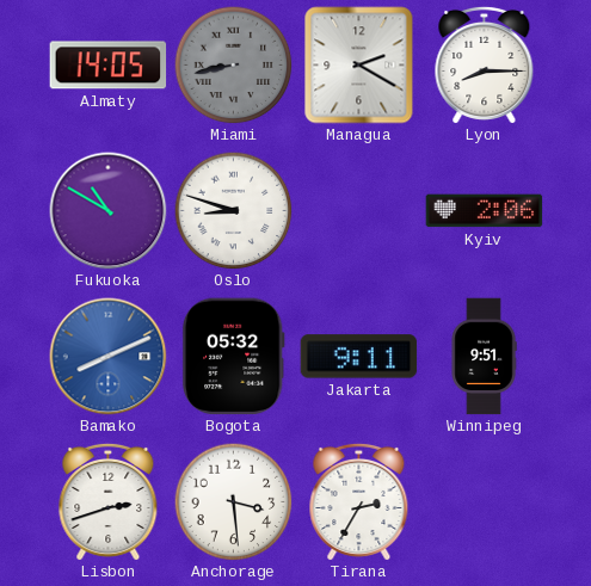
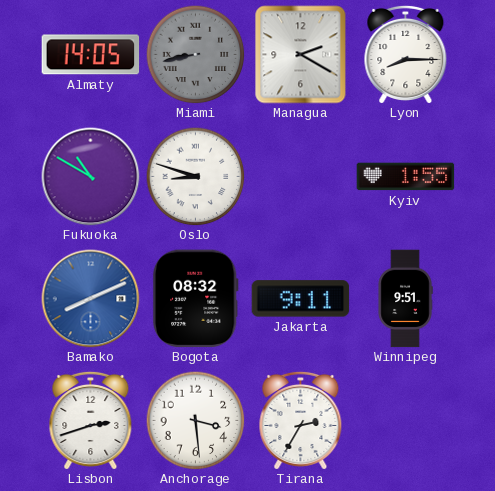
Kyiv: 2:06 -> 1:55 (406, 177)
Bogota: 05:32 -> 08:32 (195, 299)
